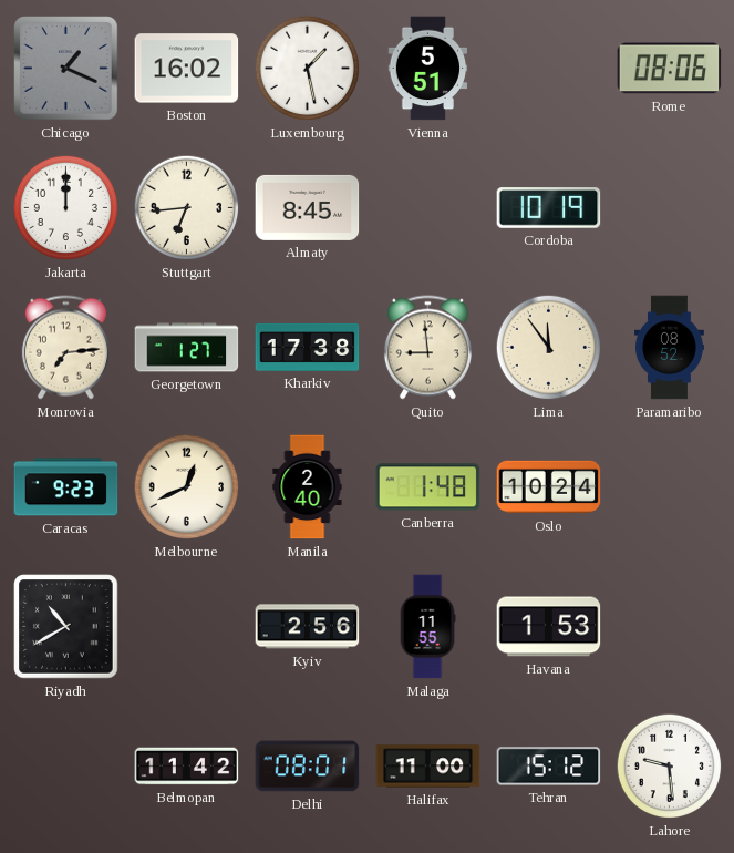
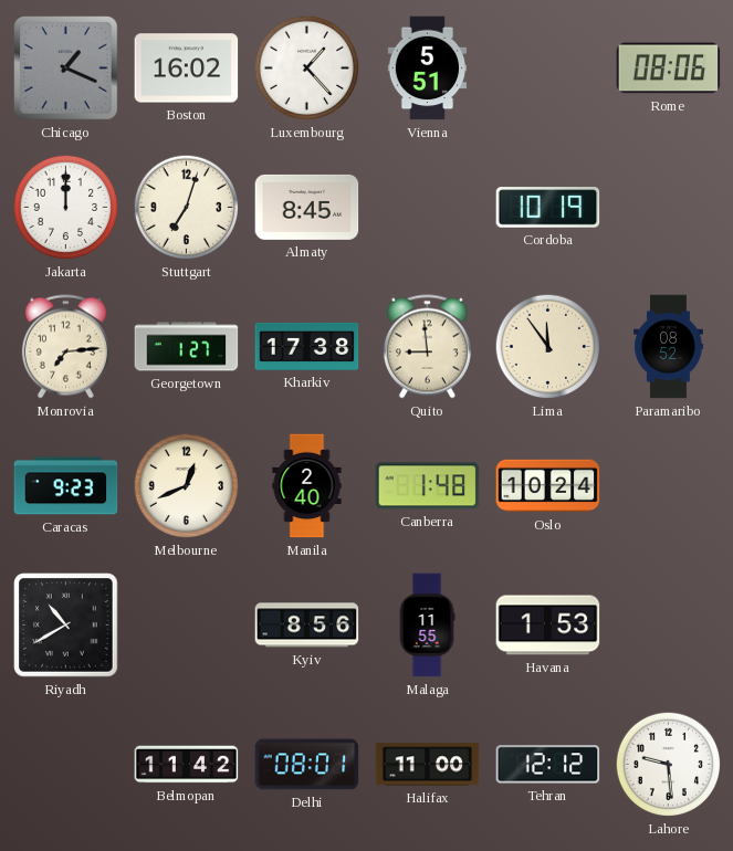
Luxembourg: 1:28 -> 1:23 (307, 69)
Stuttgart: 6:44 -> 7:03 (187, 208)
Kyiv: 2:56 -> 8:56 (307, 626)
Tehran: 15:12 -> 12:12 (548, 765)
